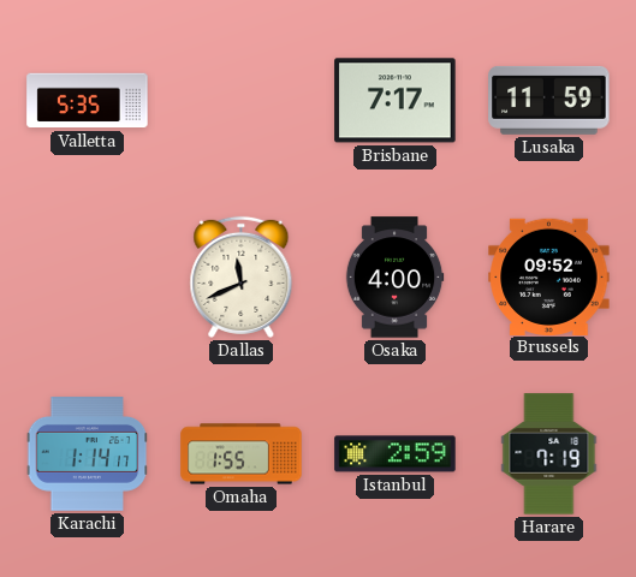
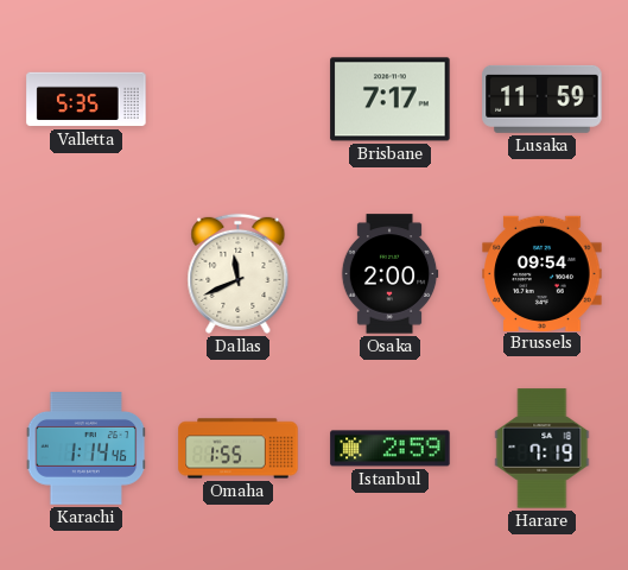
Osaka: 4:00 -> 2:00 (389, 274)
Brussels: 09:52 -> 09:54 (543, 273)
Karachi: 1:14:17 -> 1:14:46 (87, 449)
